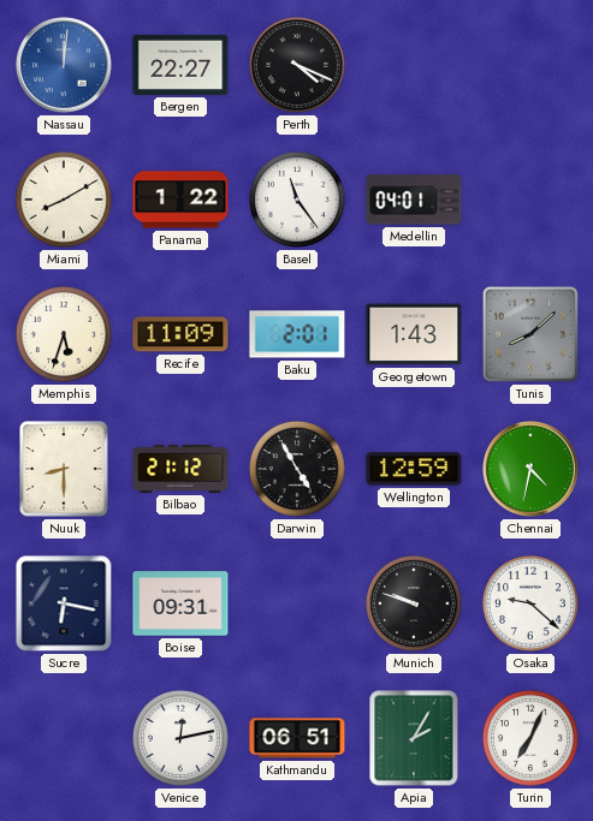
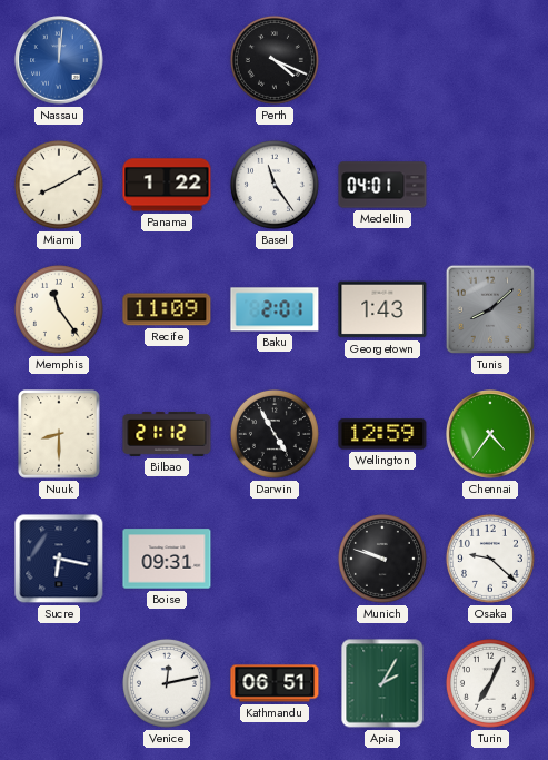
Bergen: 22:27 -> none (180, 65)
Memphis: 5:33 -> 11:24 (59, 309)
Chennai: 4:32 -> 4:36 (490, 434)
